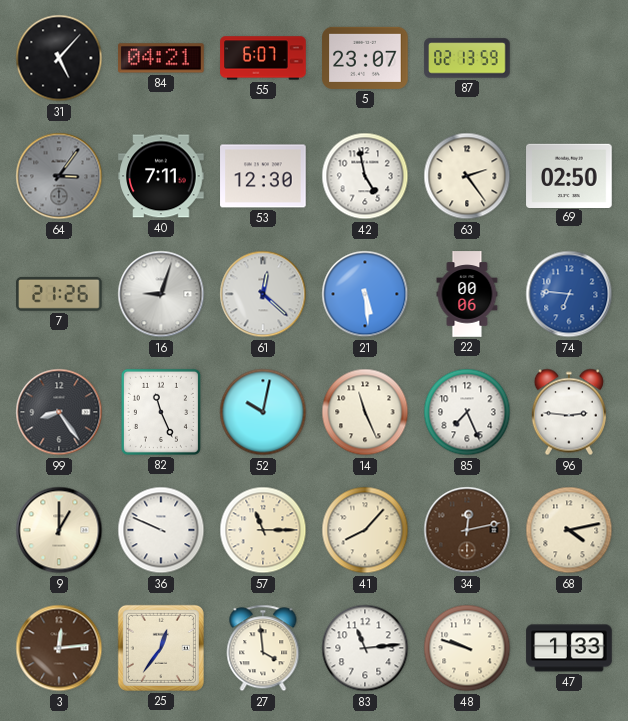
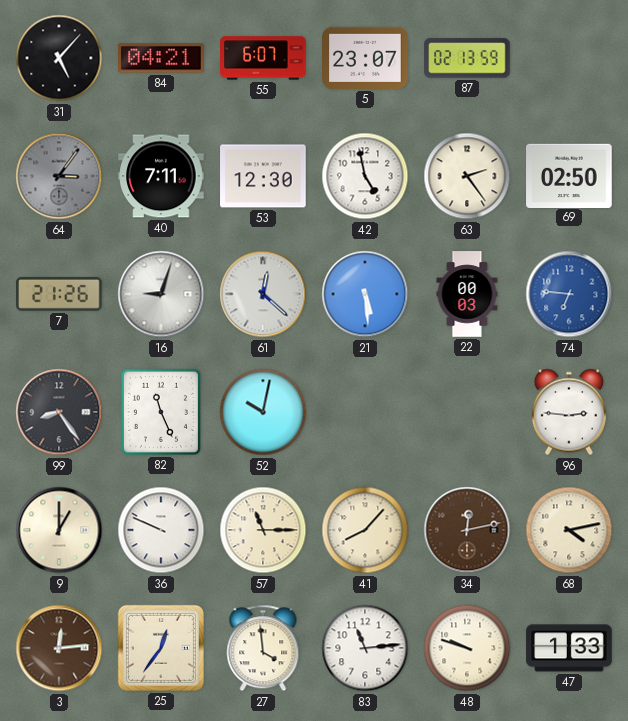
22: 00:06 -> 00:03 (467, 294)
14: 11:26 -> none (365, 412)
85: 7:26 -> none (467, 412)
